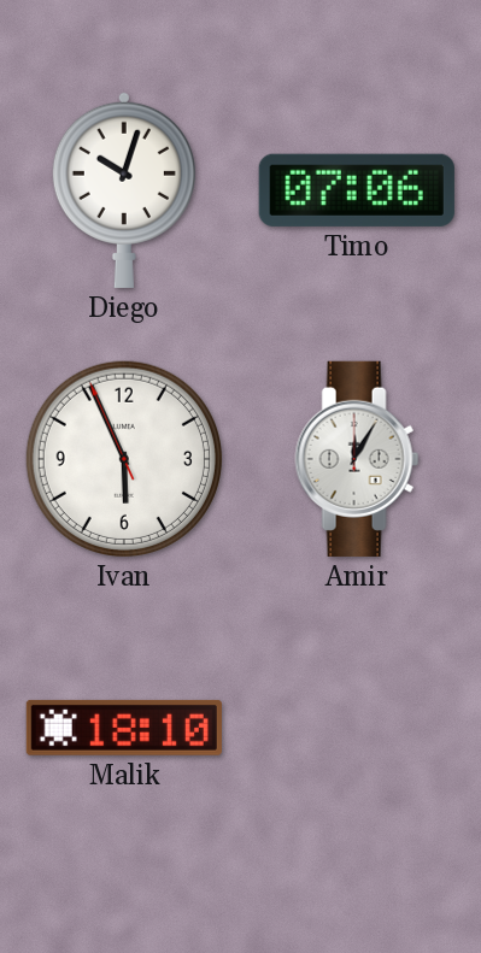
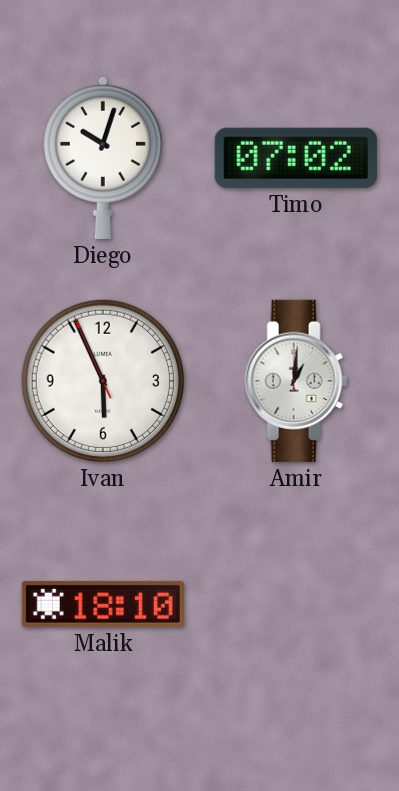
Timo: 07:06 -> 07:02 (296, 158)
Amir: 12:05 -> 1:01 (296, 381)
